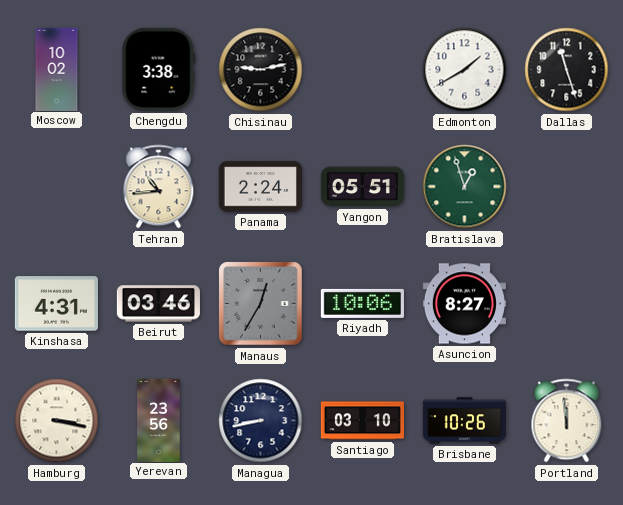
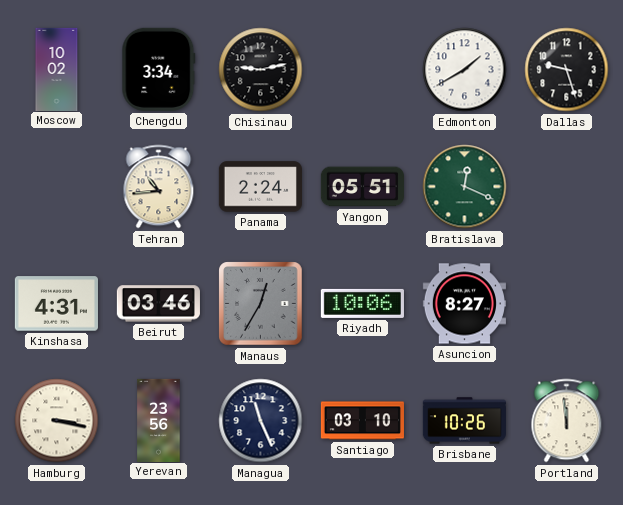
Chengdu: 3:38 -> 3:34 (159, 69)
Dallas: 11:27 -> 9:27 (567, 70)
Bratislava: 12:57 -> 12:19 (465, 187)
Managua: 8:43 -> 11:26 (261, 421)
